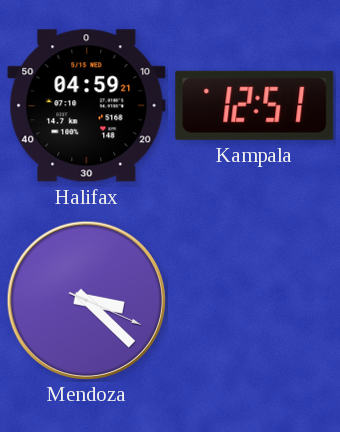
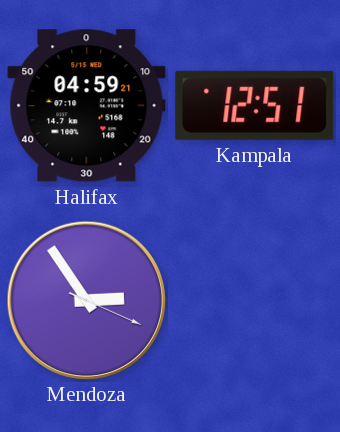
Mendoza: 3:22 -> 2:54 (86, 300)
